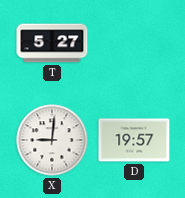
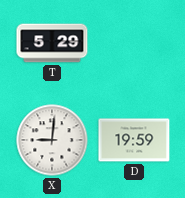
T: 5:27 -> 5:29 (52, 43)
D: 19:57 -> 19:59 (134, 140)
